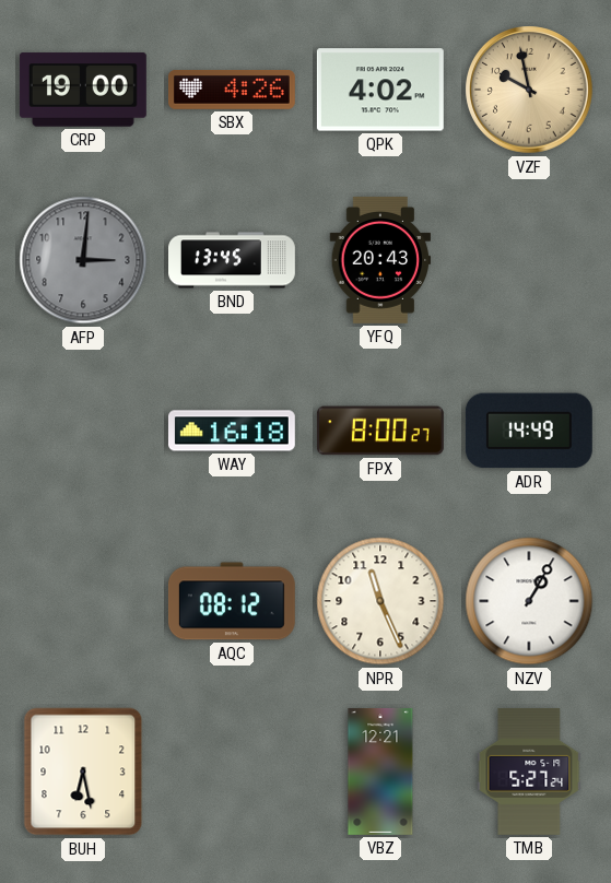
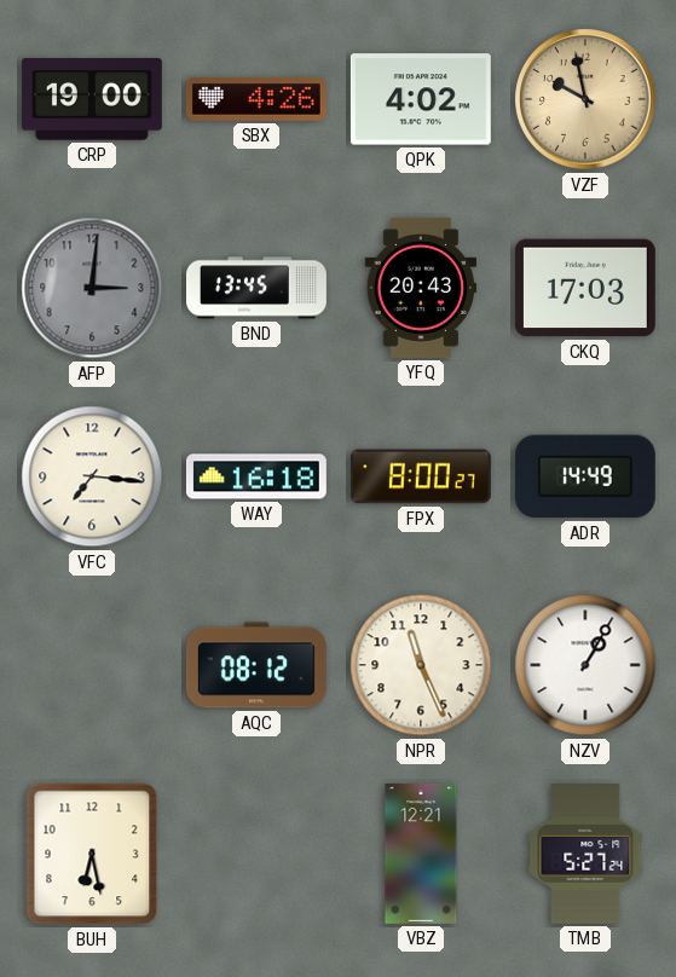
CKQ: none -> 17:03 (585, 288)
VFC: none -> 7:16 (92, 476)
